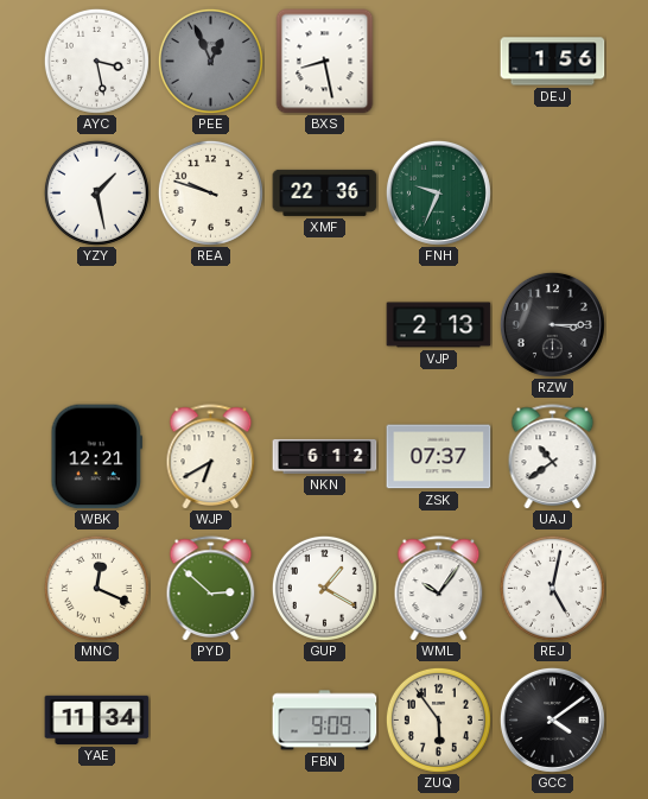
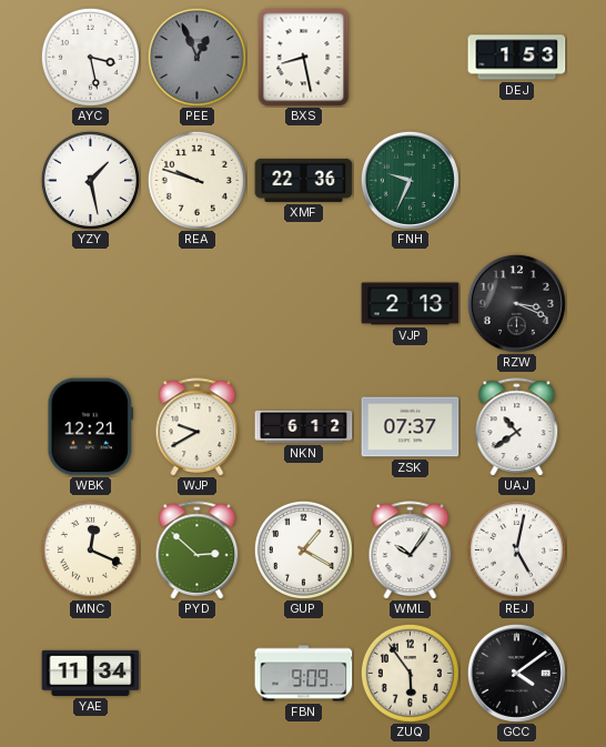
DEJ: 1:56 -> 1:53 (517, 58)
RZW: 3:15 -> 3:19 (516, 303)
WJP: 6:40 -> 9:40 (198, 426)
